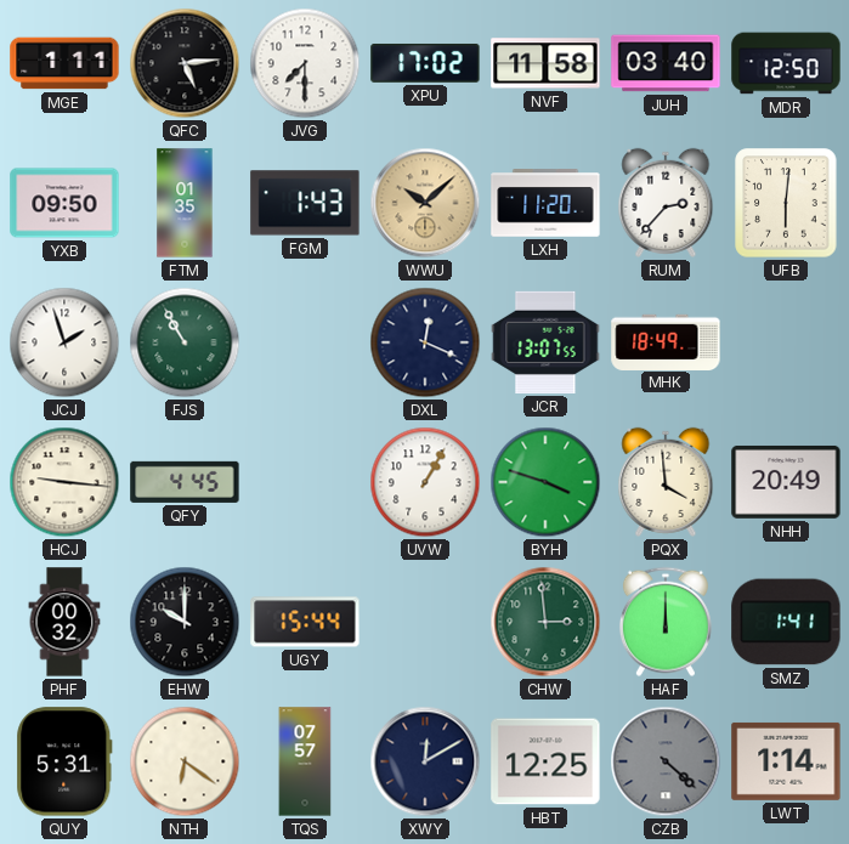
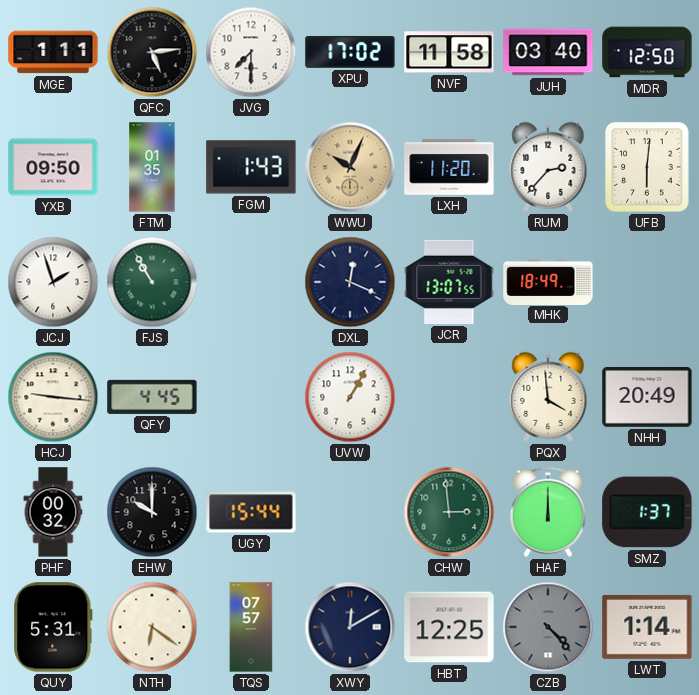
WWU: 10:08 -> 10:04 (350, 167)
BYH: 3:48 -> none (545, 482)
SMZ: 1:41 -> 1:37 (647, 512)
CZB: 4:22 -> 4:23 (548, 627)
